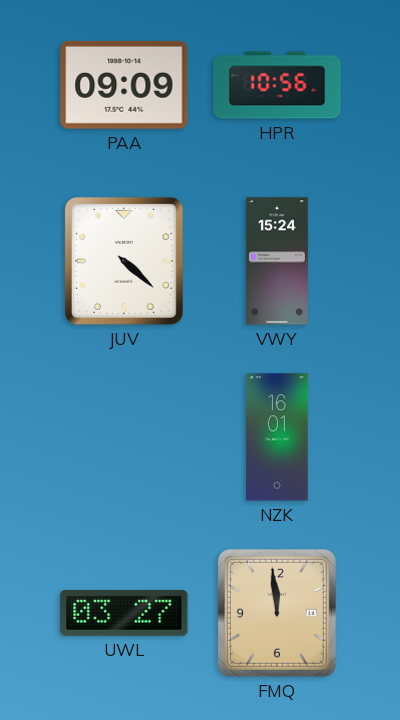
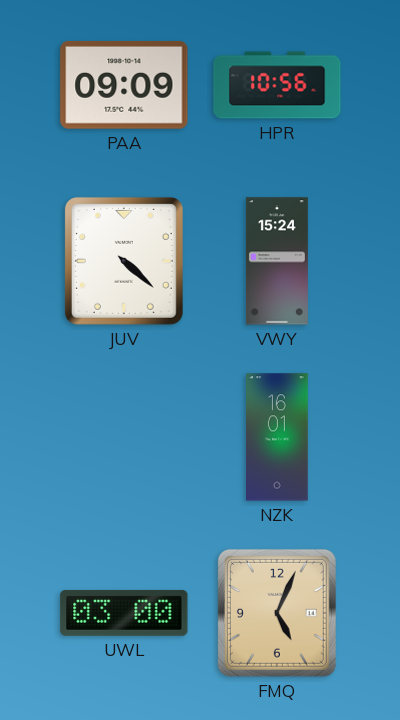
UWL: 03:27 -> 03:00 (124, 613)
FMQ: 11:59 -> 5:04 (277, 613)
